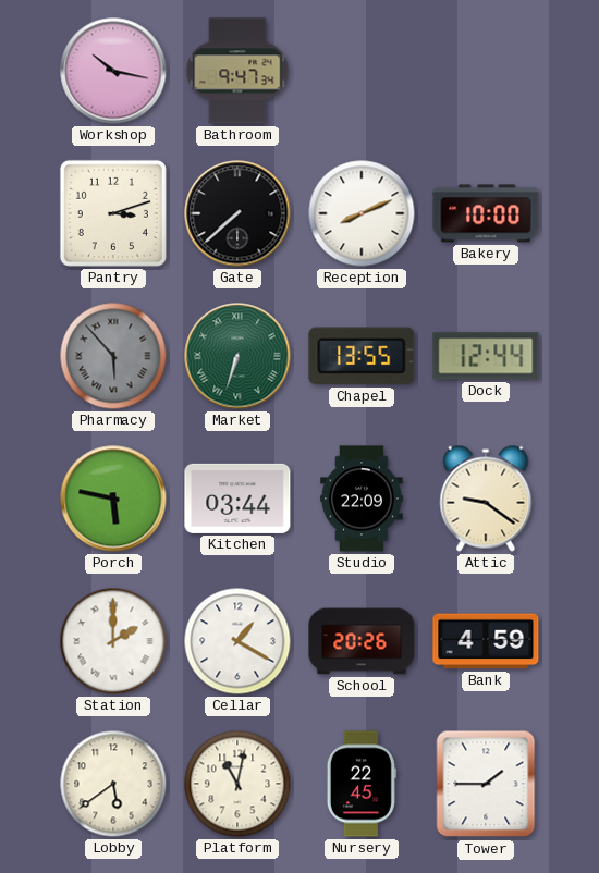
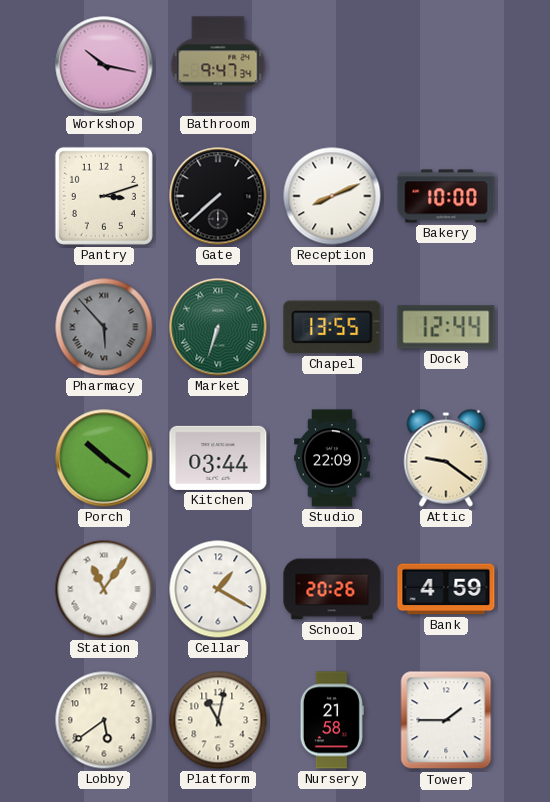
Porch: 5:47 -> 10:21 (104, 458)
Station: 2:00 -> 11:06 (104, 589)
Nursery: 22:45 -> 21:58 (332, 720)
